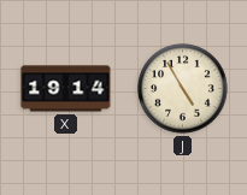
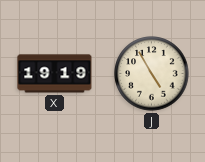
X: 19:14 -> 19:19 (55, 74)
